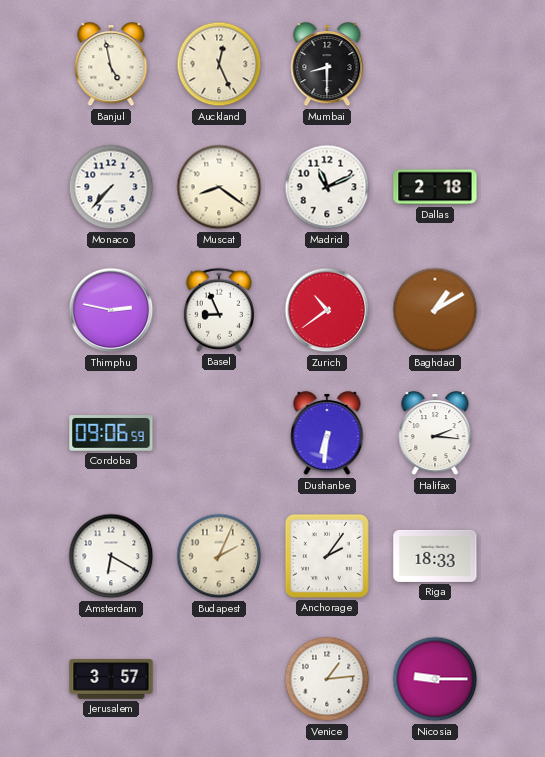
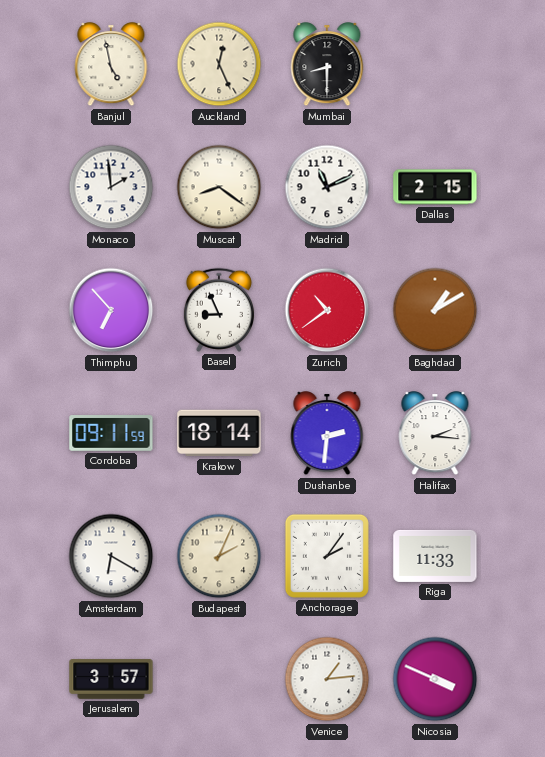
Monaco: 7:37 -> 1:59 (111, 187)
Dallas: 2:18 -> 2:15 (435, 187)
Thimphu: 2:47 -> 6:53 (111, 310)
Cordoba: 09:06 -> 09:11 (111, 433)
Krakow: none -> 18:14 (219, 433)
Dushanbe: 6:31 -> 2:31 (327, 434)
Riga: 18:33 -> 11:33 (435, 556)
Nicosia: 9:15 -> 3:49 (435, 679)
